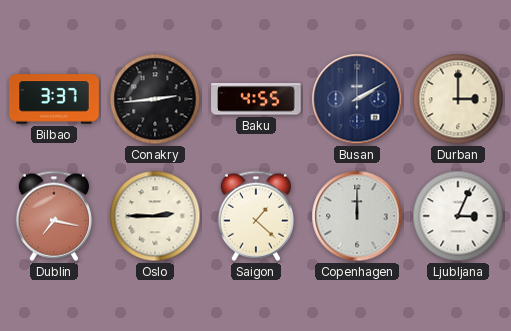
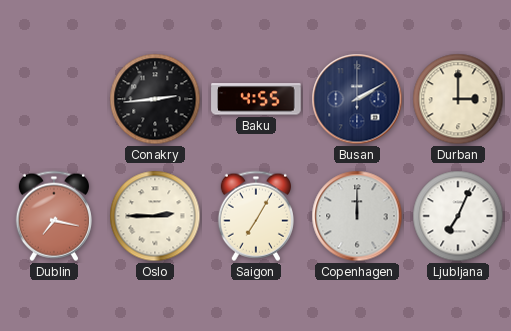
Bilbao: 3:37 -> none (54, 99)
Saigon: 1:22 -> 7:05 (256, 216)
Ljubljana: 3:04 -> 7:04 (458, 216)
